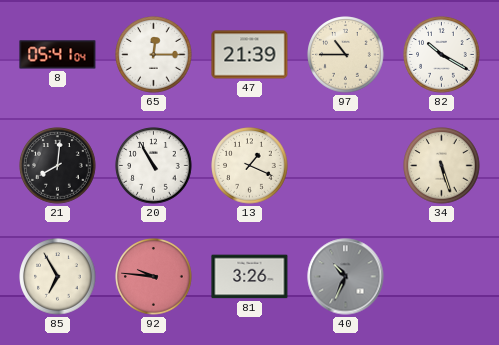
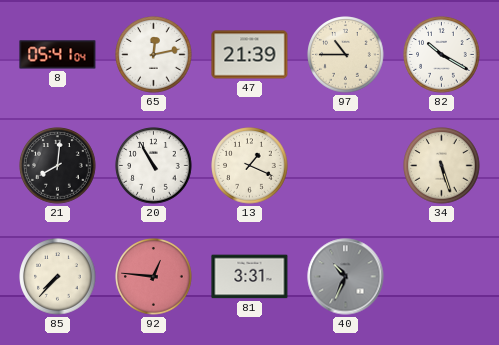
65: 12:15 -> 12:13 (154, 55)
85: 6:55 -> 7:37 (58, 277)
92: 9:46 -> 12:46 (154, 277)
81: 3:26 -> 3:31 (250, 277)
